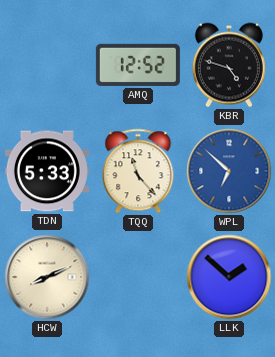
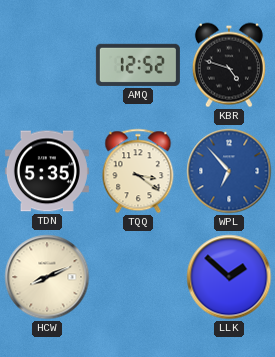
TDN: 5:33 -> 5:35 (47, 171)
TQQ: 11:23 -> 3:21 (138, 171)
WPL: 6:52 -> 6:53 (229, 171)
